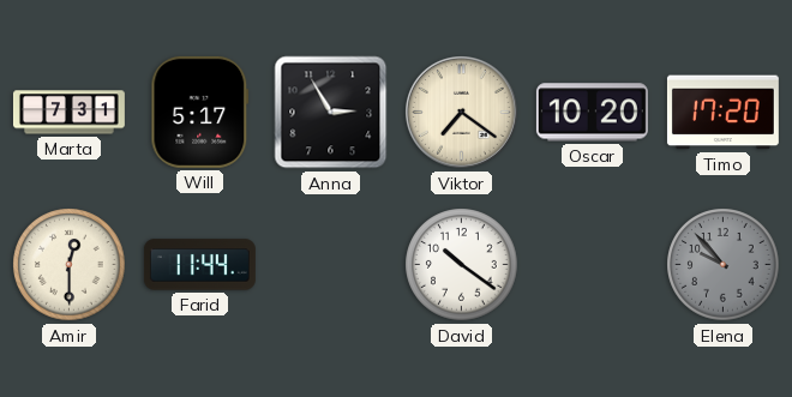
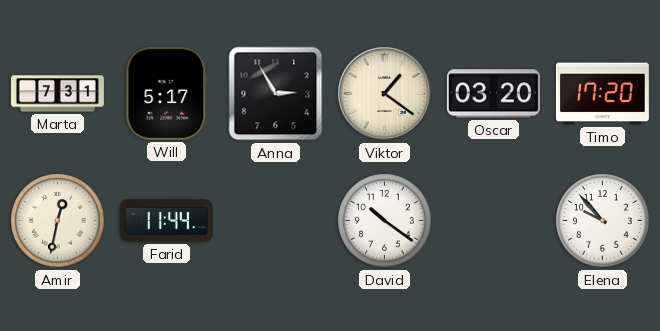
Viktor: 7:21 -> 1:21 (385, 94)
Oscar: 10:20 -> 03:20 (493, 94)
Amir: 12:30 -> 12:32 (58, 221)
Elena dial: grey -> white (603, 221)
